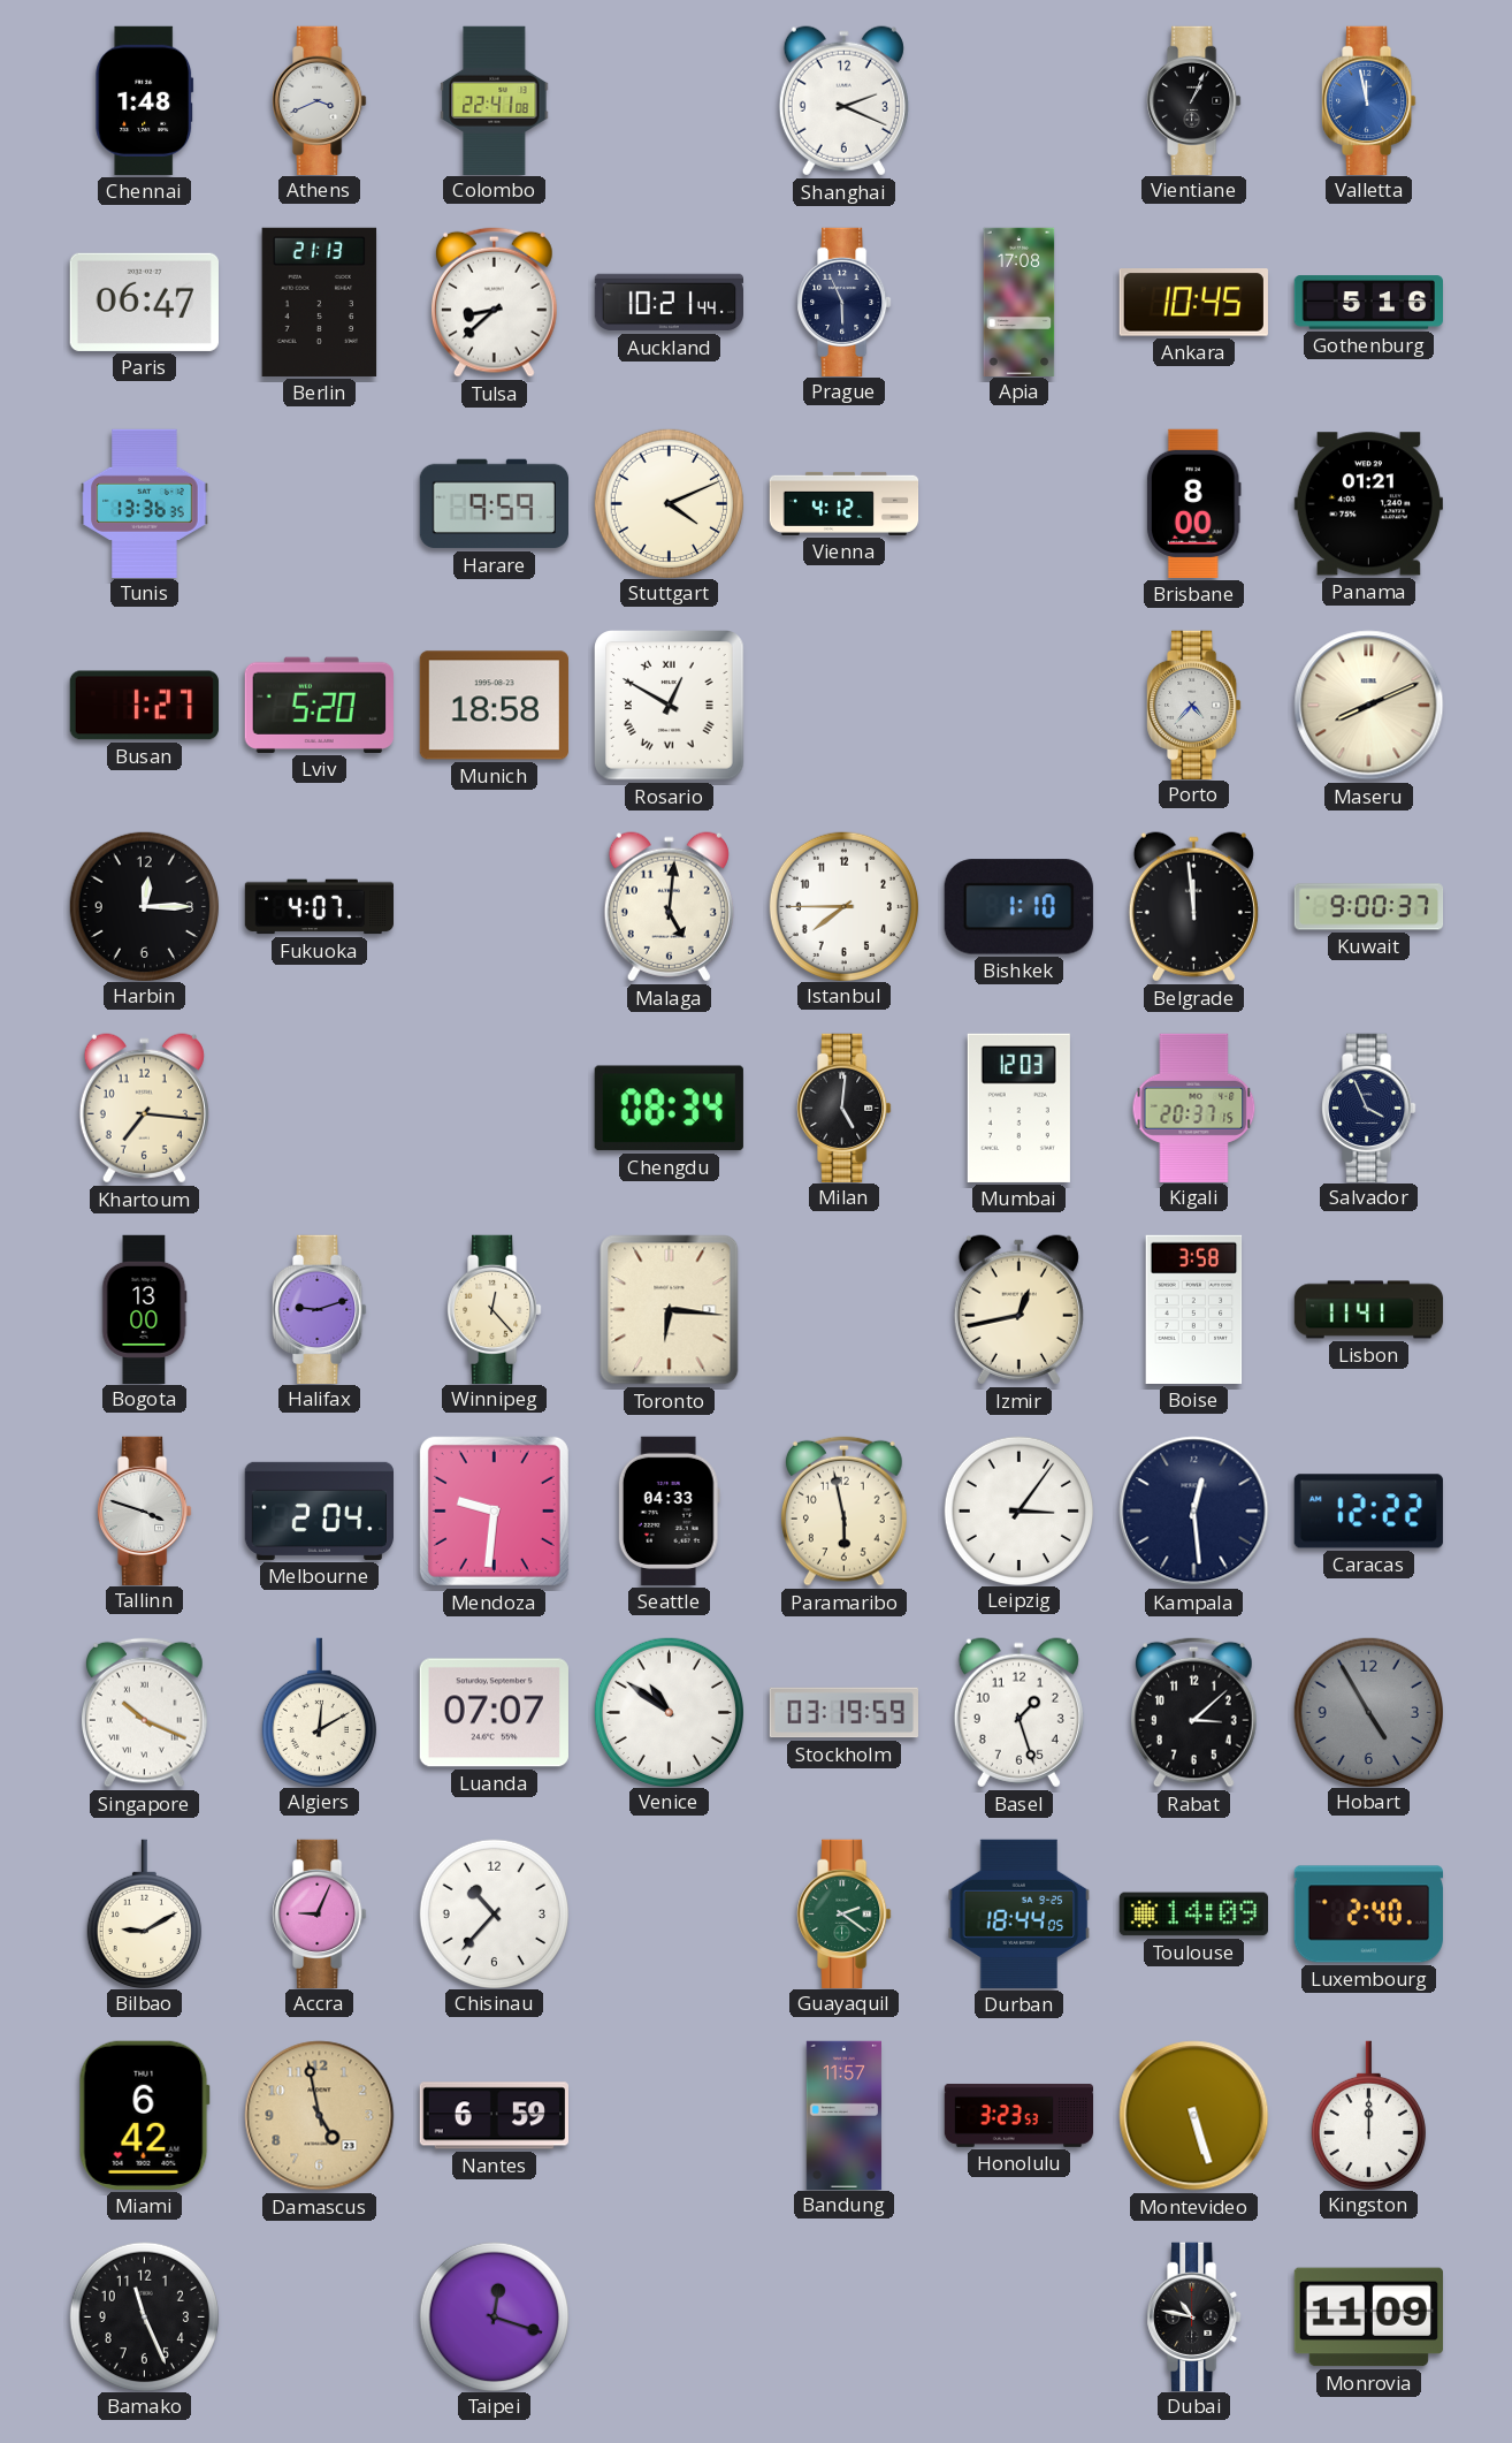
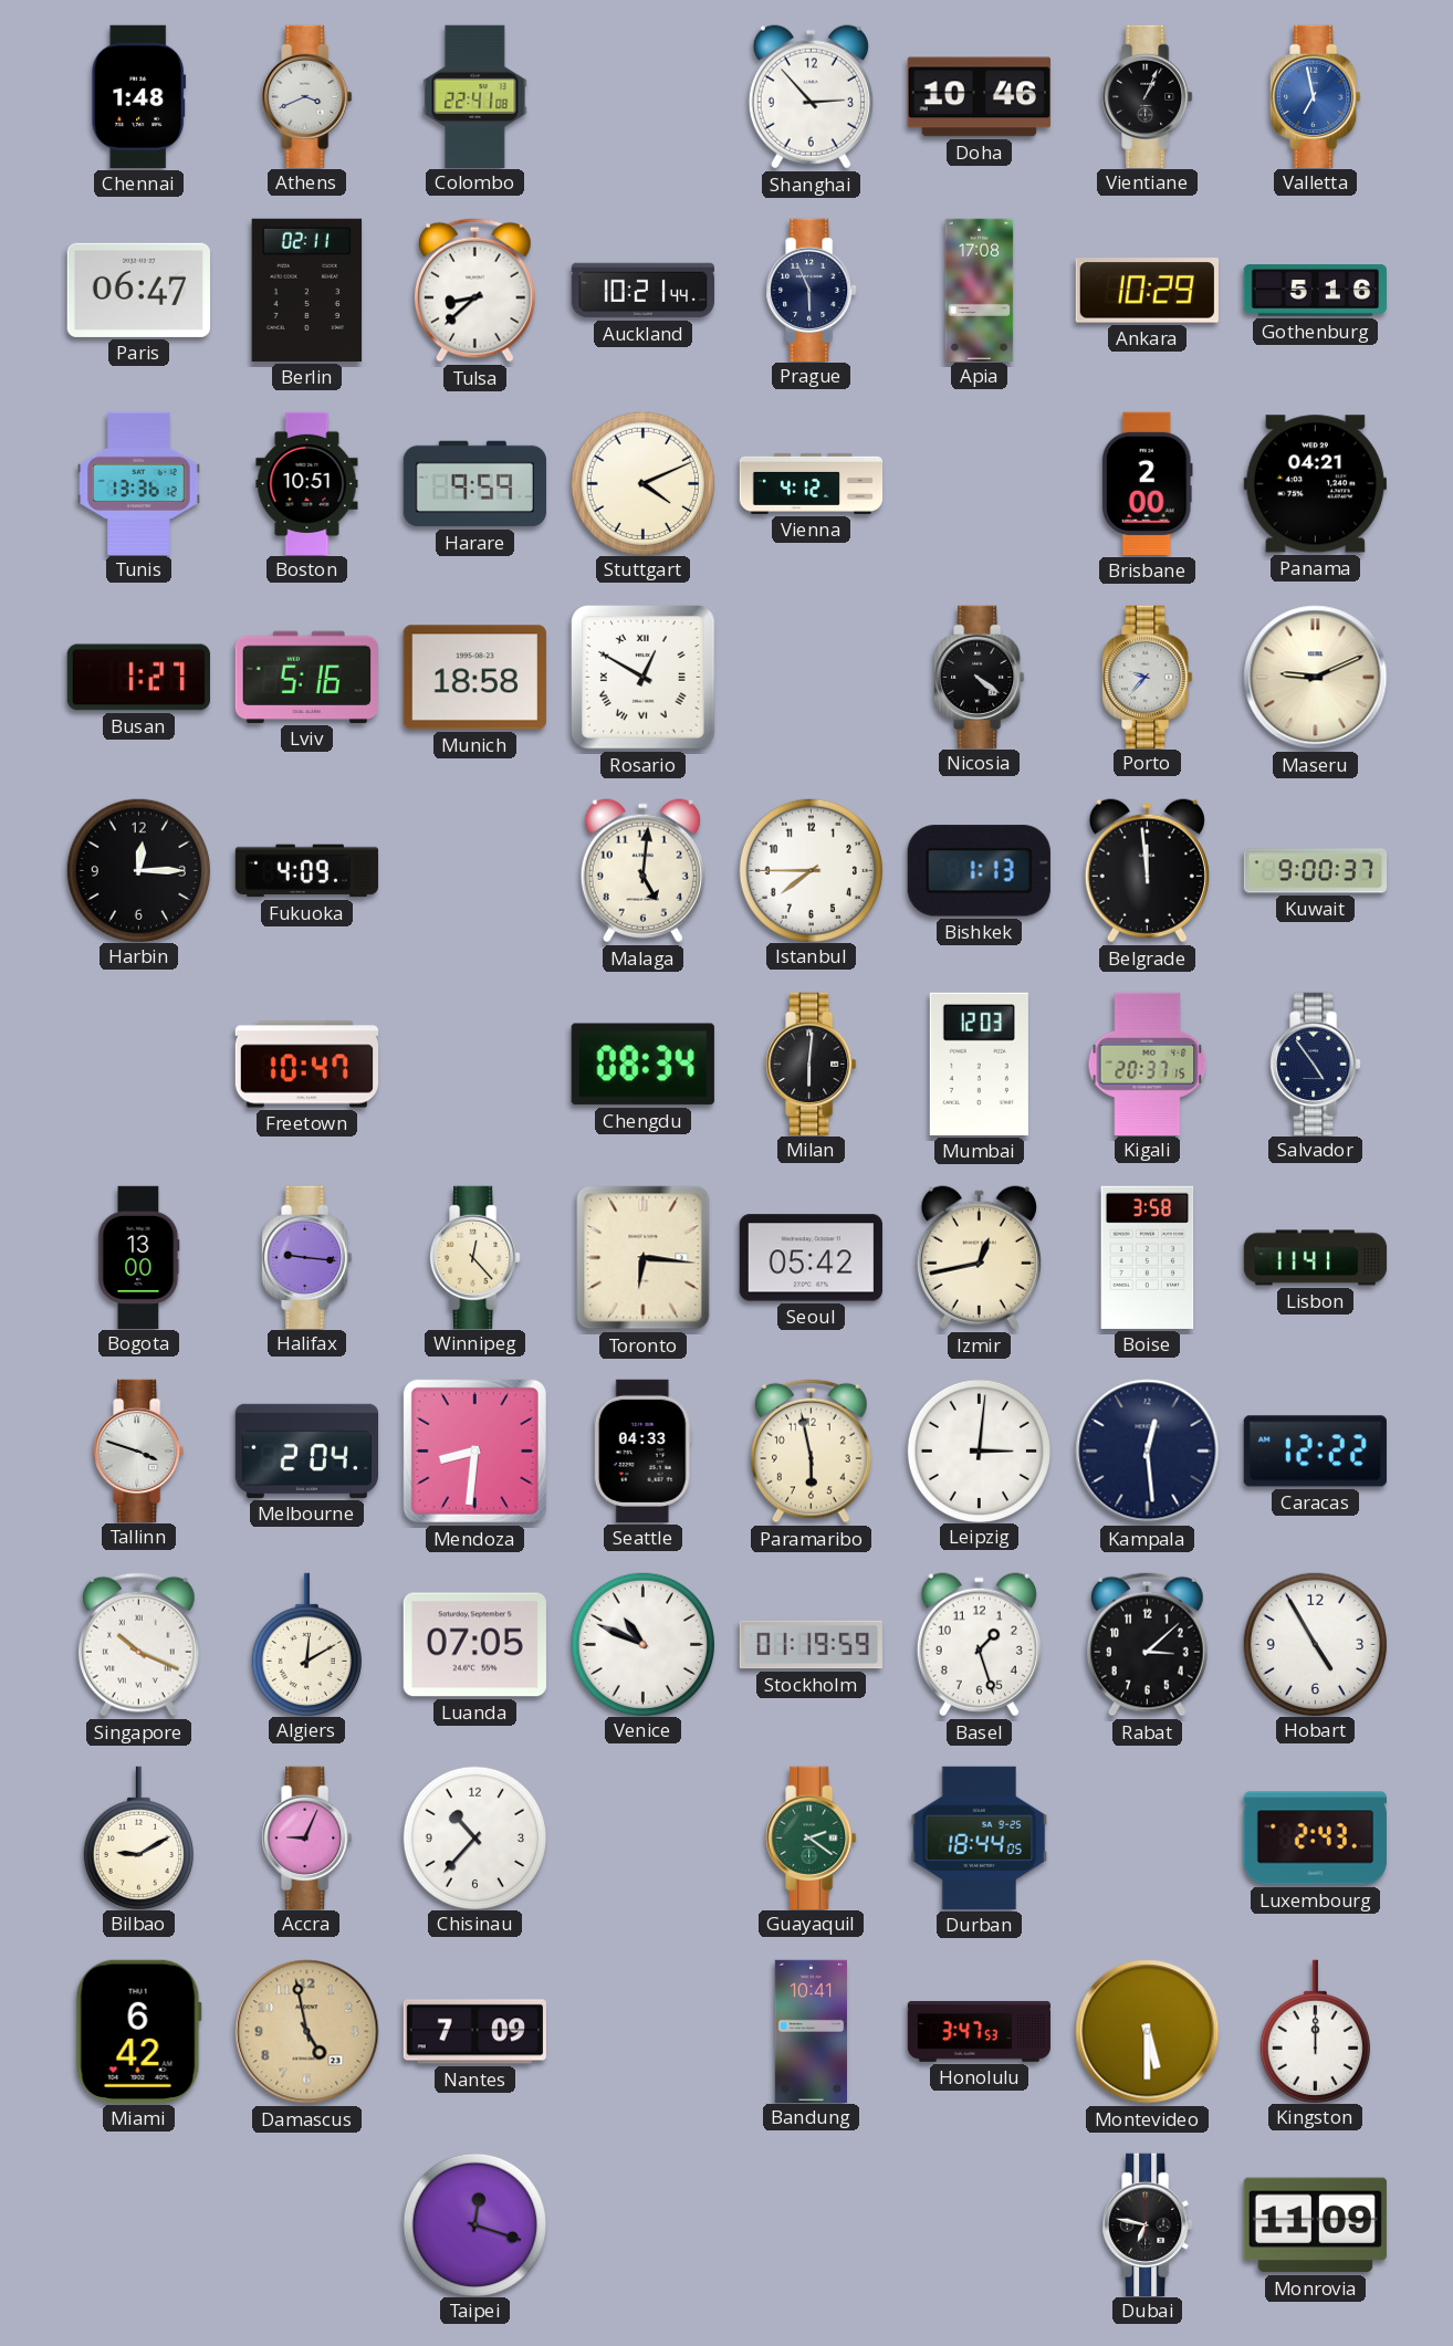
Shanghai: 2:19 -> 2:53 (811, 97)
Doha: none -> 10:46 (979, 97)
Valletta: 11:58 -> 6:58 (1316, 96)
Berlin: 21:13 -> 02:11 (307, 290)
Ankara: 10:45 -> 10:29 (1147, 291)
Tunis: 13:36:35 -> 13:36:12 (139, 483)
Boston: none -> 10:51 (307, 483)
Brisbane: 8:00 -> 2:00 (1147, 483)
Panama: 01:21 -> 04:21 (1315, 484)
Lviv: 5:20 -> 5:16 (306, 677)
Nicosia: none -> 4:21 (980, 677)
Porto: 4:37 -> 9:37 (1148, 677)
Maseru: 8:11 -> 9:11 (1316, 678)
Fukuoka: 4:07 -> 4:09 (306, 871)
Bishkek: 1:10 -> 1:13 (979, 871)
Khartoum: 7:16 -> none (144, 1109)
Freetown: none -> 10:47 (306, 1065)
Milan: 5:01 -> 6:01 (812, 1064)
Salvador: 3:56 -> 4:54 (1316, 1064)
Halifax: 9:12 -> 9:16 (307, 1257)
Seoul: none -> 05:42 (811, 1258)
Mendoza: 9:31 -> 8:31 (474, 1450)
Leipzig: 3:06 -> 3:01 (979, 1450)
Luanda: 07:07 -> 07:05 (474, 1645)
Venice: 10:51 -> 10:49 (642, 1644)
Stockholm: 03:19 -> 01:19 (811, 1645)
Hobart dial: grey -> white (1315, 1644)
Toulouse: 14:09 -> none (1193, 1915)
Luxembourg: 2:40 -> 2:43 (1315, 1839)
Nantes: 6:59 -> 7:09 (474, 2032)
Bandung: 11:57 -> 10:41 (811, 2031)
Honolulu: 3:23 -> 3:47 (979, 2031)
Montevideo: 5:27 -> 5:30 (1148, 2032)
Bamako: 11:26 -> none (144, 2316)
Dubai: 10:47 -> 6:47 (1148, 2224)
